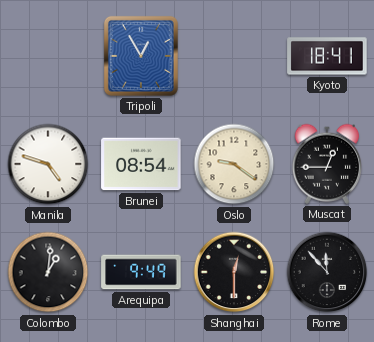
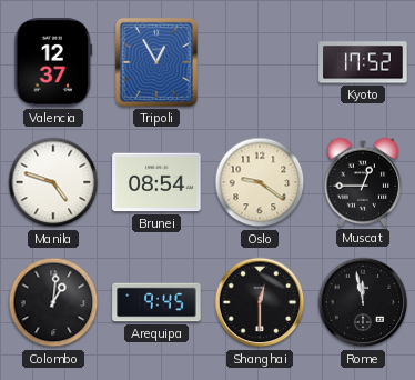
Valencia: none -> 12:37 (53, 62)
Kyoto: 18:41 -> 17:52 (363, 62)
Arequipa: 9:49 -> 9:45 (156, 302)
Rome: 11:53 -> 11:58 (363, 302)
